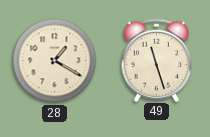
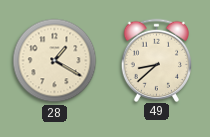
49: 11:27 -> 8:38 (157, 60)
